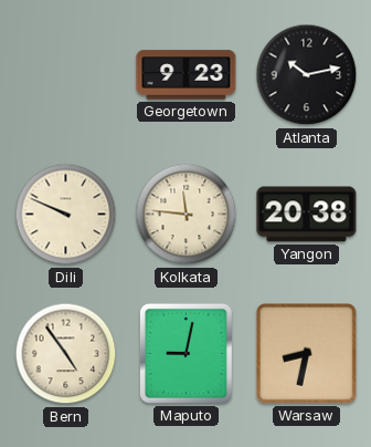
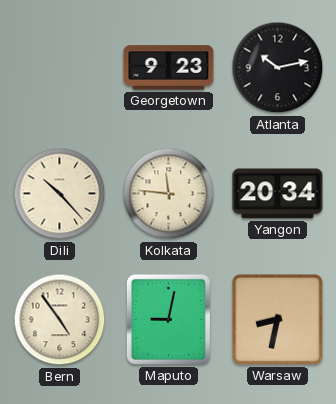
Dili: 9:49 -> 10:23 (60, 194)
Yangon: 20:38 -> 20:34 (278, 194)
